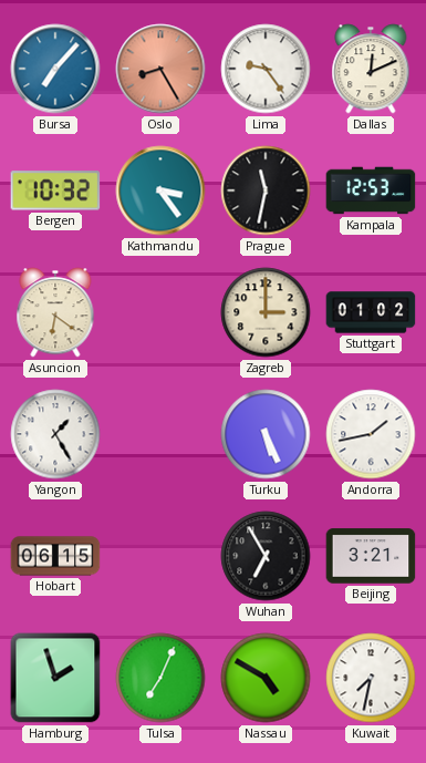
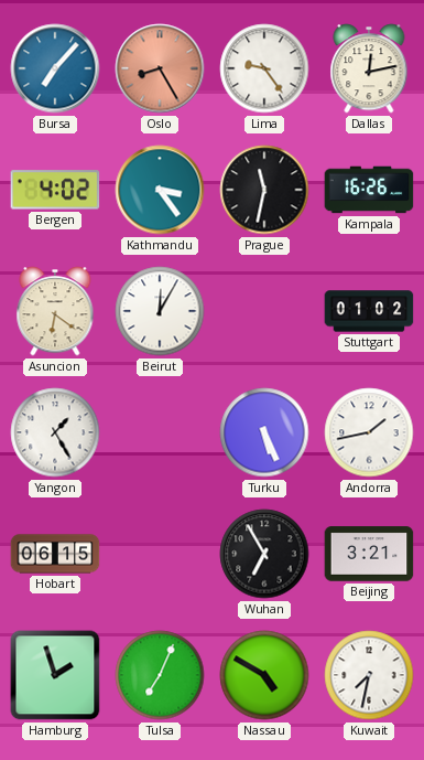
Dallas: 12:11 -> 12:13 (369, 68)
Bergen: 10:32 -> 4:02 (55, 190)
Kampala: 12:53 -> 16:26 (369, 190)
Beirut: none -> 12:05 (160, 311)
Zagreb: 3:00 -> none (266, 312)
